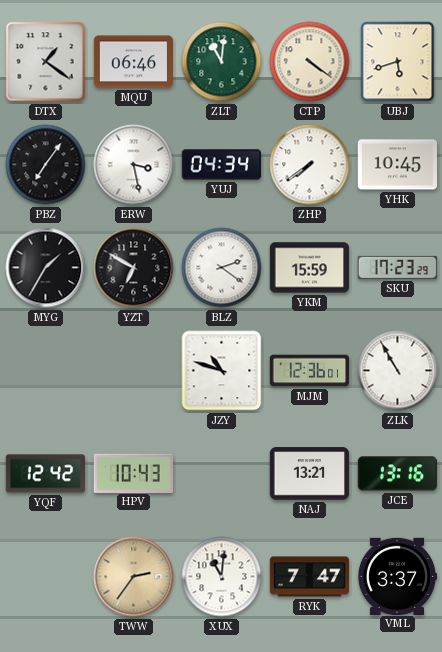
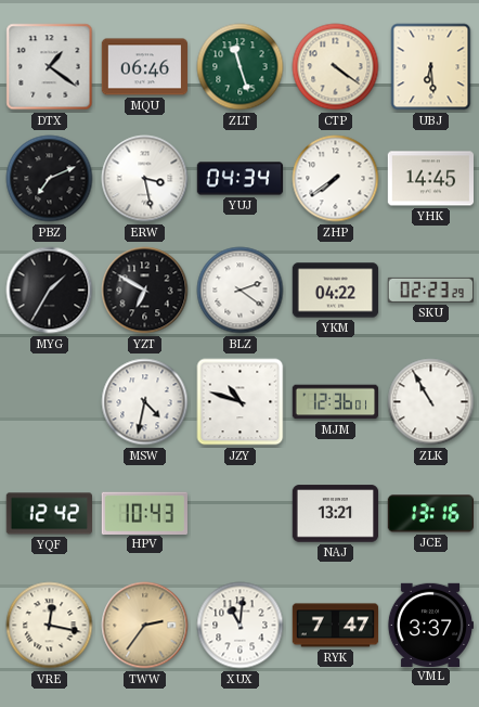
ZLT: 11:01 -> 11:27 (241, 67)
UBJ: 5:42 -> 6:29 (431, 67)
PBZ: 7:06 -> 7:11 (50, 179)
YHK: 10:45 -> 14:45 (430, 179)
YKM: 15:59 -> 04:22 (336, 291)
SKU: 17:23 -> 02:23 (430, 290)
MSW: none -> 4:32 (145, 402)
VRE: none -> 12:17 (50, 626)
